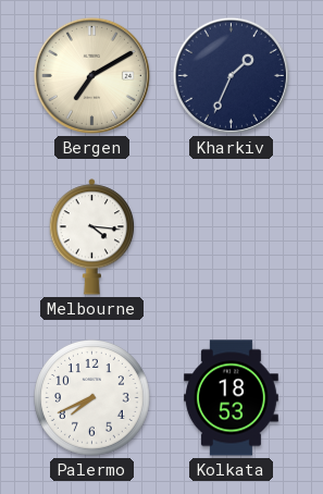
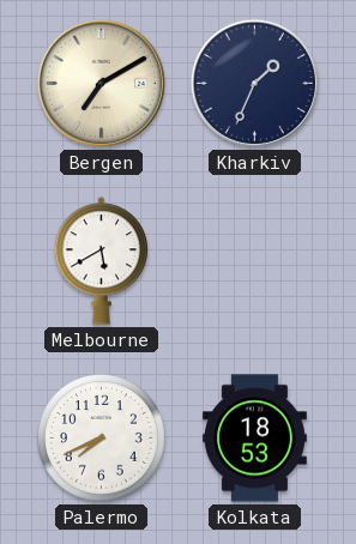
Melbourne: 4:16 -> 5:40 (102, 261)
